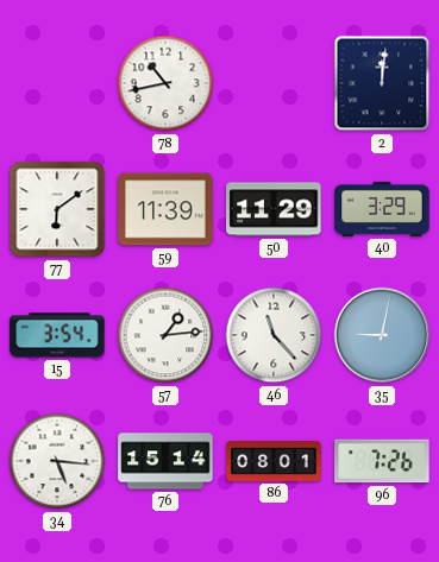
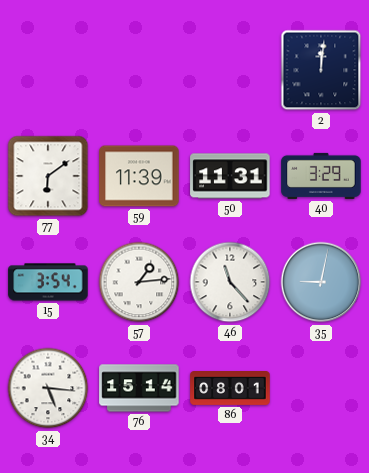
78: 10:43 -> none (165, 83)
50: 11:29 -> 11:31 (230, 176)
96: 7:26 -> none (382, 461)
